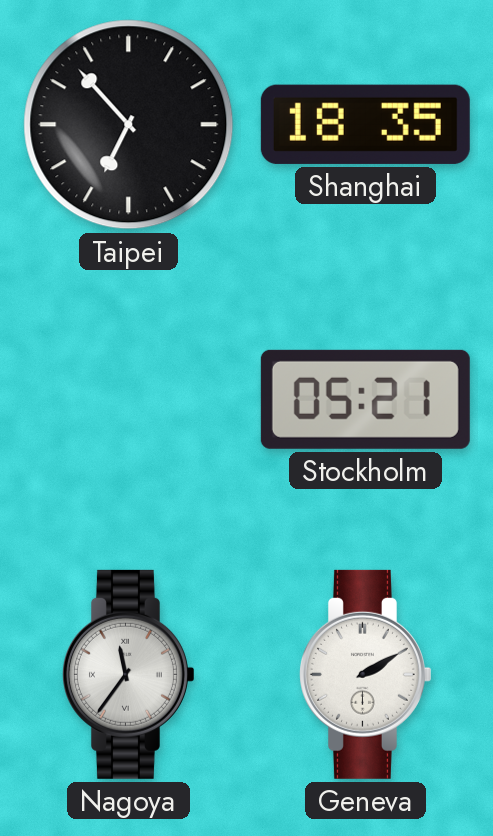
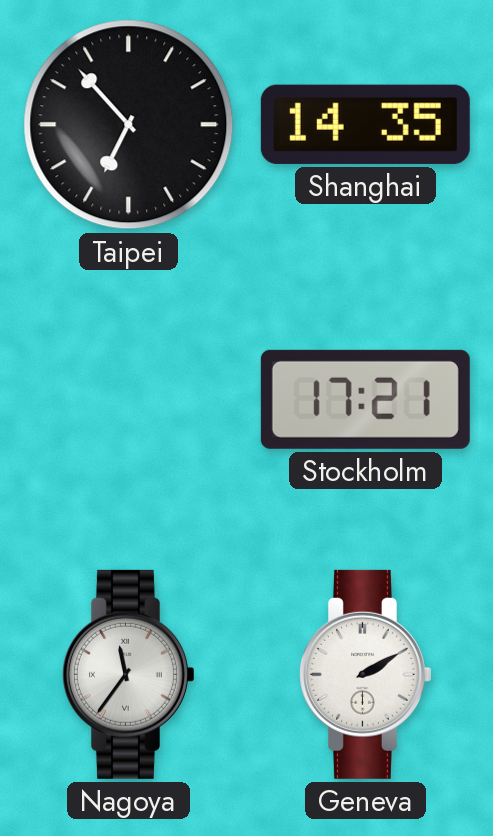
Shanghai: 18:35 -> 14:35 (365, 124)
Stockholm: 05:21 -> 17:21 (365, 399)
